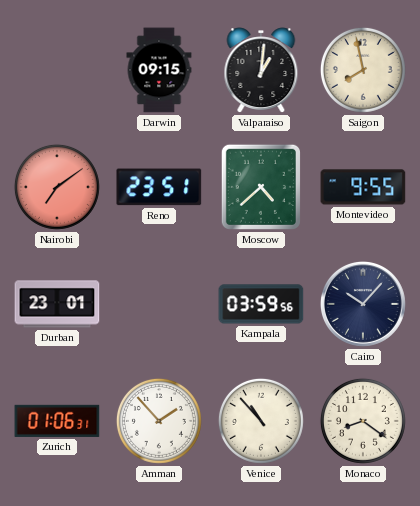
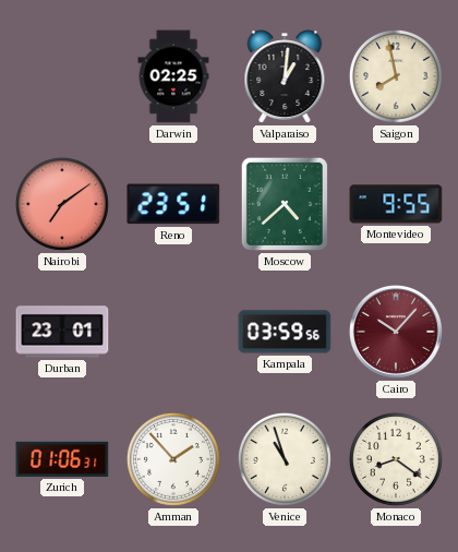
Darwin: 09:15 -> 02:25 (173, 76)
Cairo dial: navy -> burgundy (397, 333)
Venice: 10:53 -> 10:57 (285, 459)
